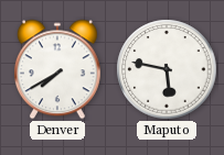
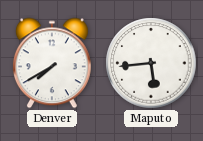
Maputo: 5:47 -> 5:44 (151, 63)
